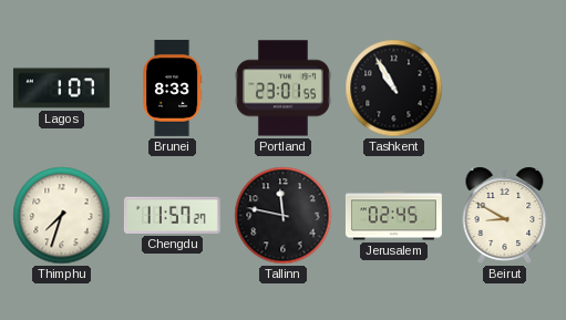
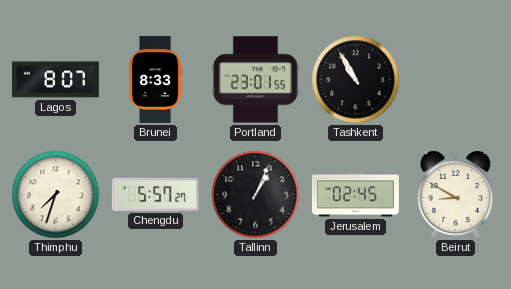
Lagos: 1:07 -> 8:07 (55, 80)
Chengdu: 11:57 -> 5:57 (155, 194)
Tallinn: 11:47 -> 1:04 (256, 195)
